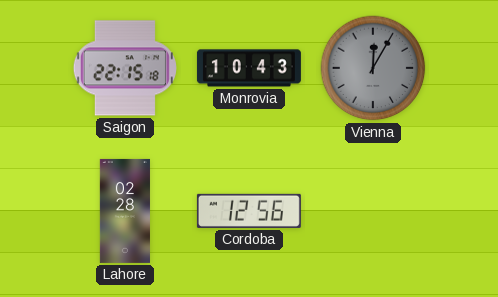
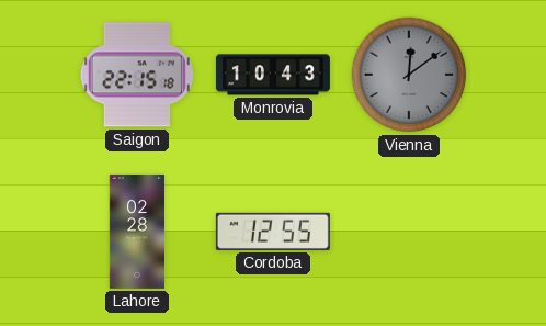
Vienna: 12:05 -> 12:09 (409, 75)
Cordoba: 12:56 -> 12:55 (273, 232)
